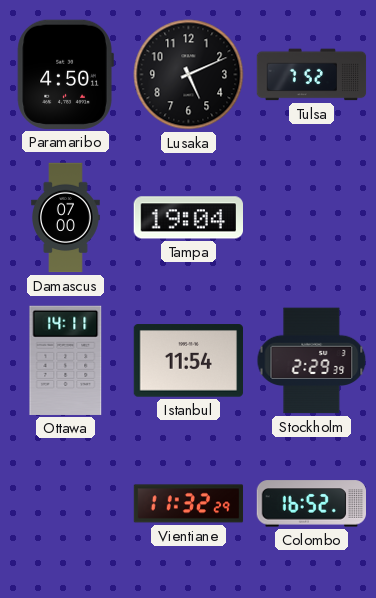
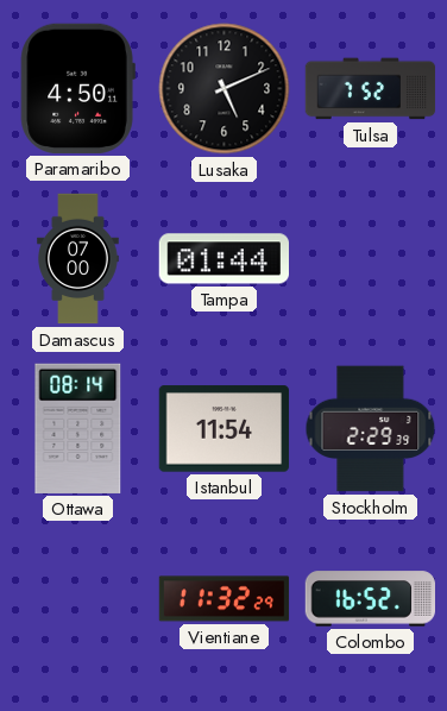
Tampa: 19:04 -> 01:44 (223, 259)
Ottawa: 14:11 -> 08:14 (78, 428)
